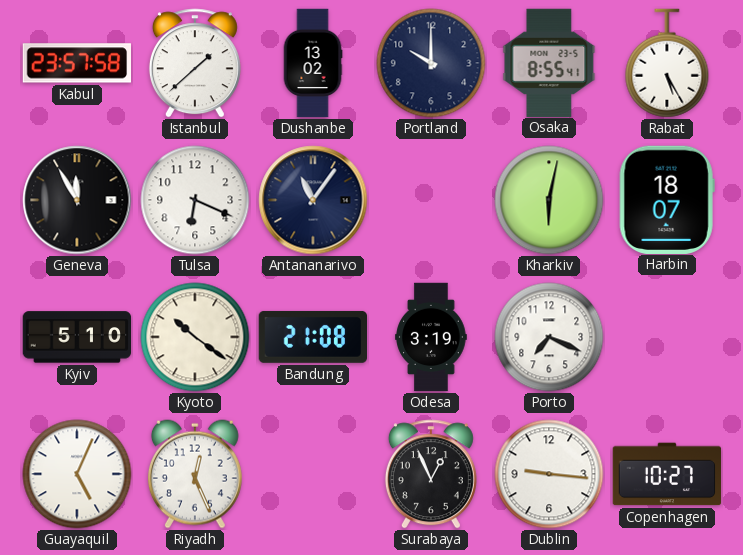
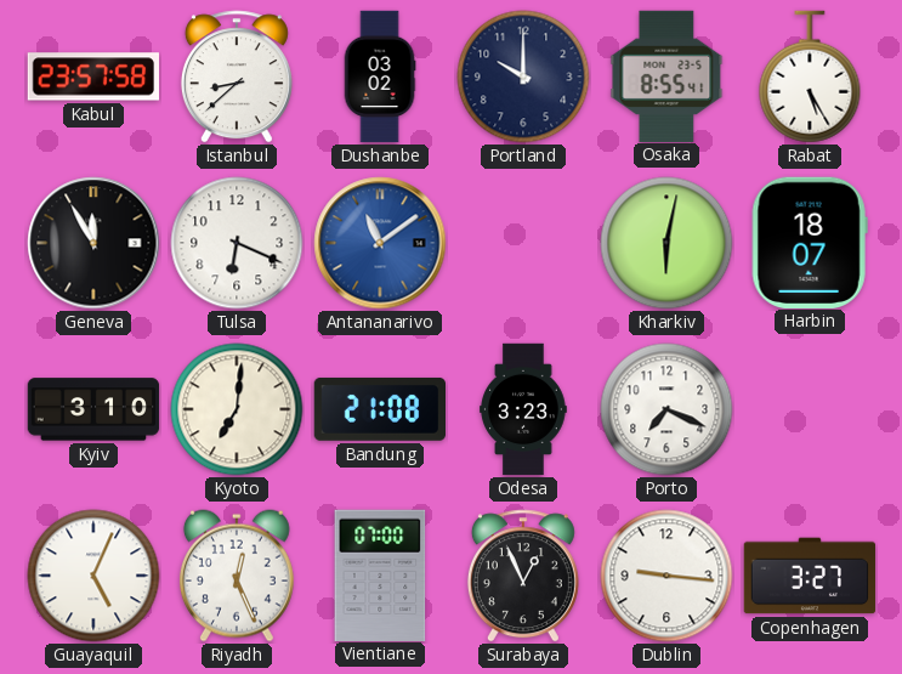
Istanbul: 1:38 -> 8:38 (237, 77)
Dushanbe: 13:02 -> 03:02 (380, 77)
Antananarivo: 11:06 -> 11:09 (380, 243)
Antananarivo dial: navy -> blue (380, 243)
Kyiv: 5:10 -> 3:10 (93, 409)
Kyoto: 10:21 -> 7:01 (237, 409)
Odesa: 3:19 -> 3:23 (523, 409)
Vientiane: none -> 07:00 (380, 574)
Copenhagen: 10:27 -> 3:27 (810, 576)
